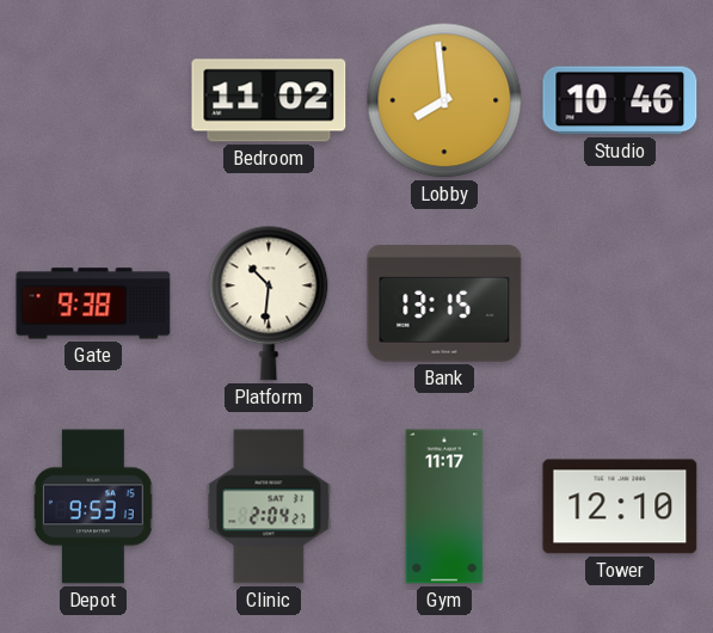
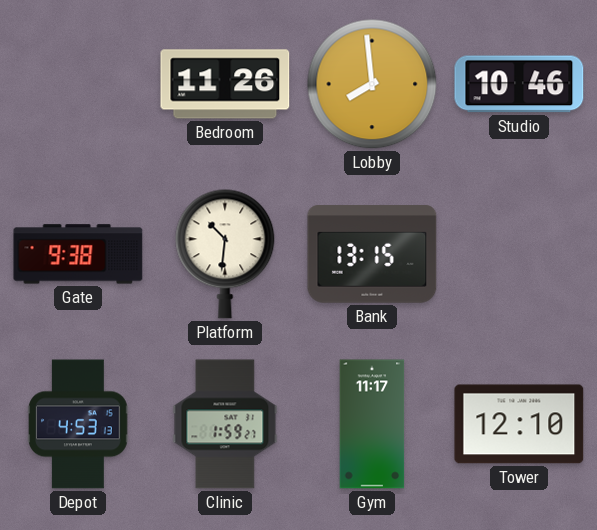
Bedroom: 11:02 -> 11:26 (225, 84)
Depot: 9:53 -> 4:53 (78, 424)
Clinic: 2:04 -> 1:59 (225, 424)
